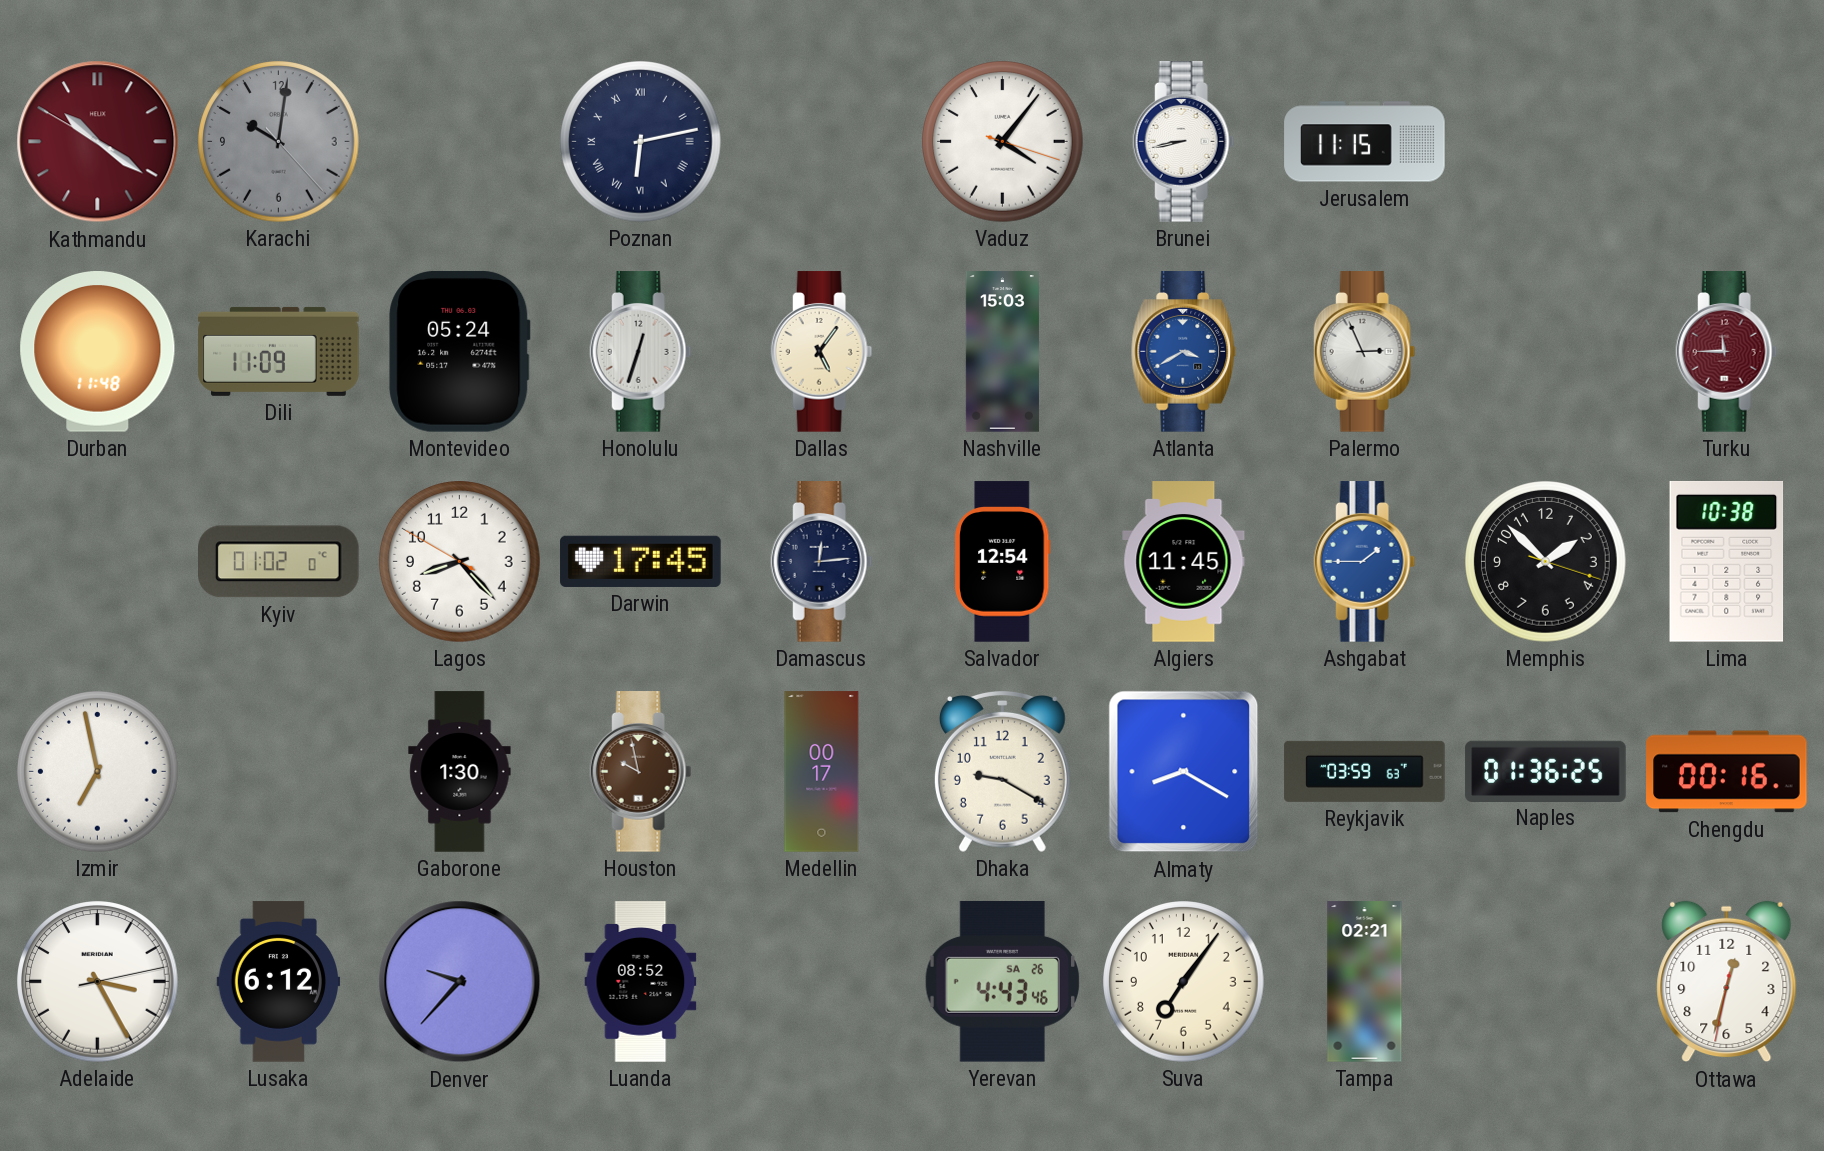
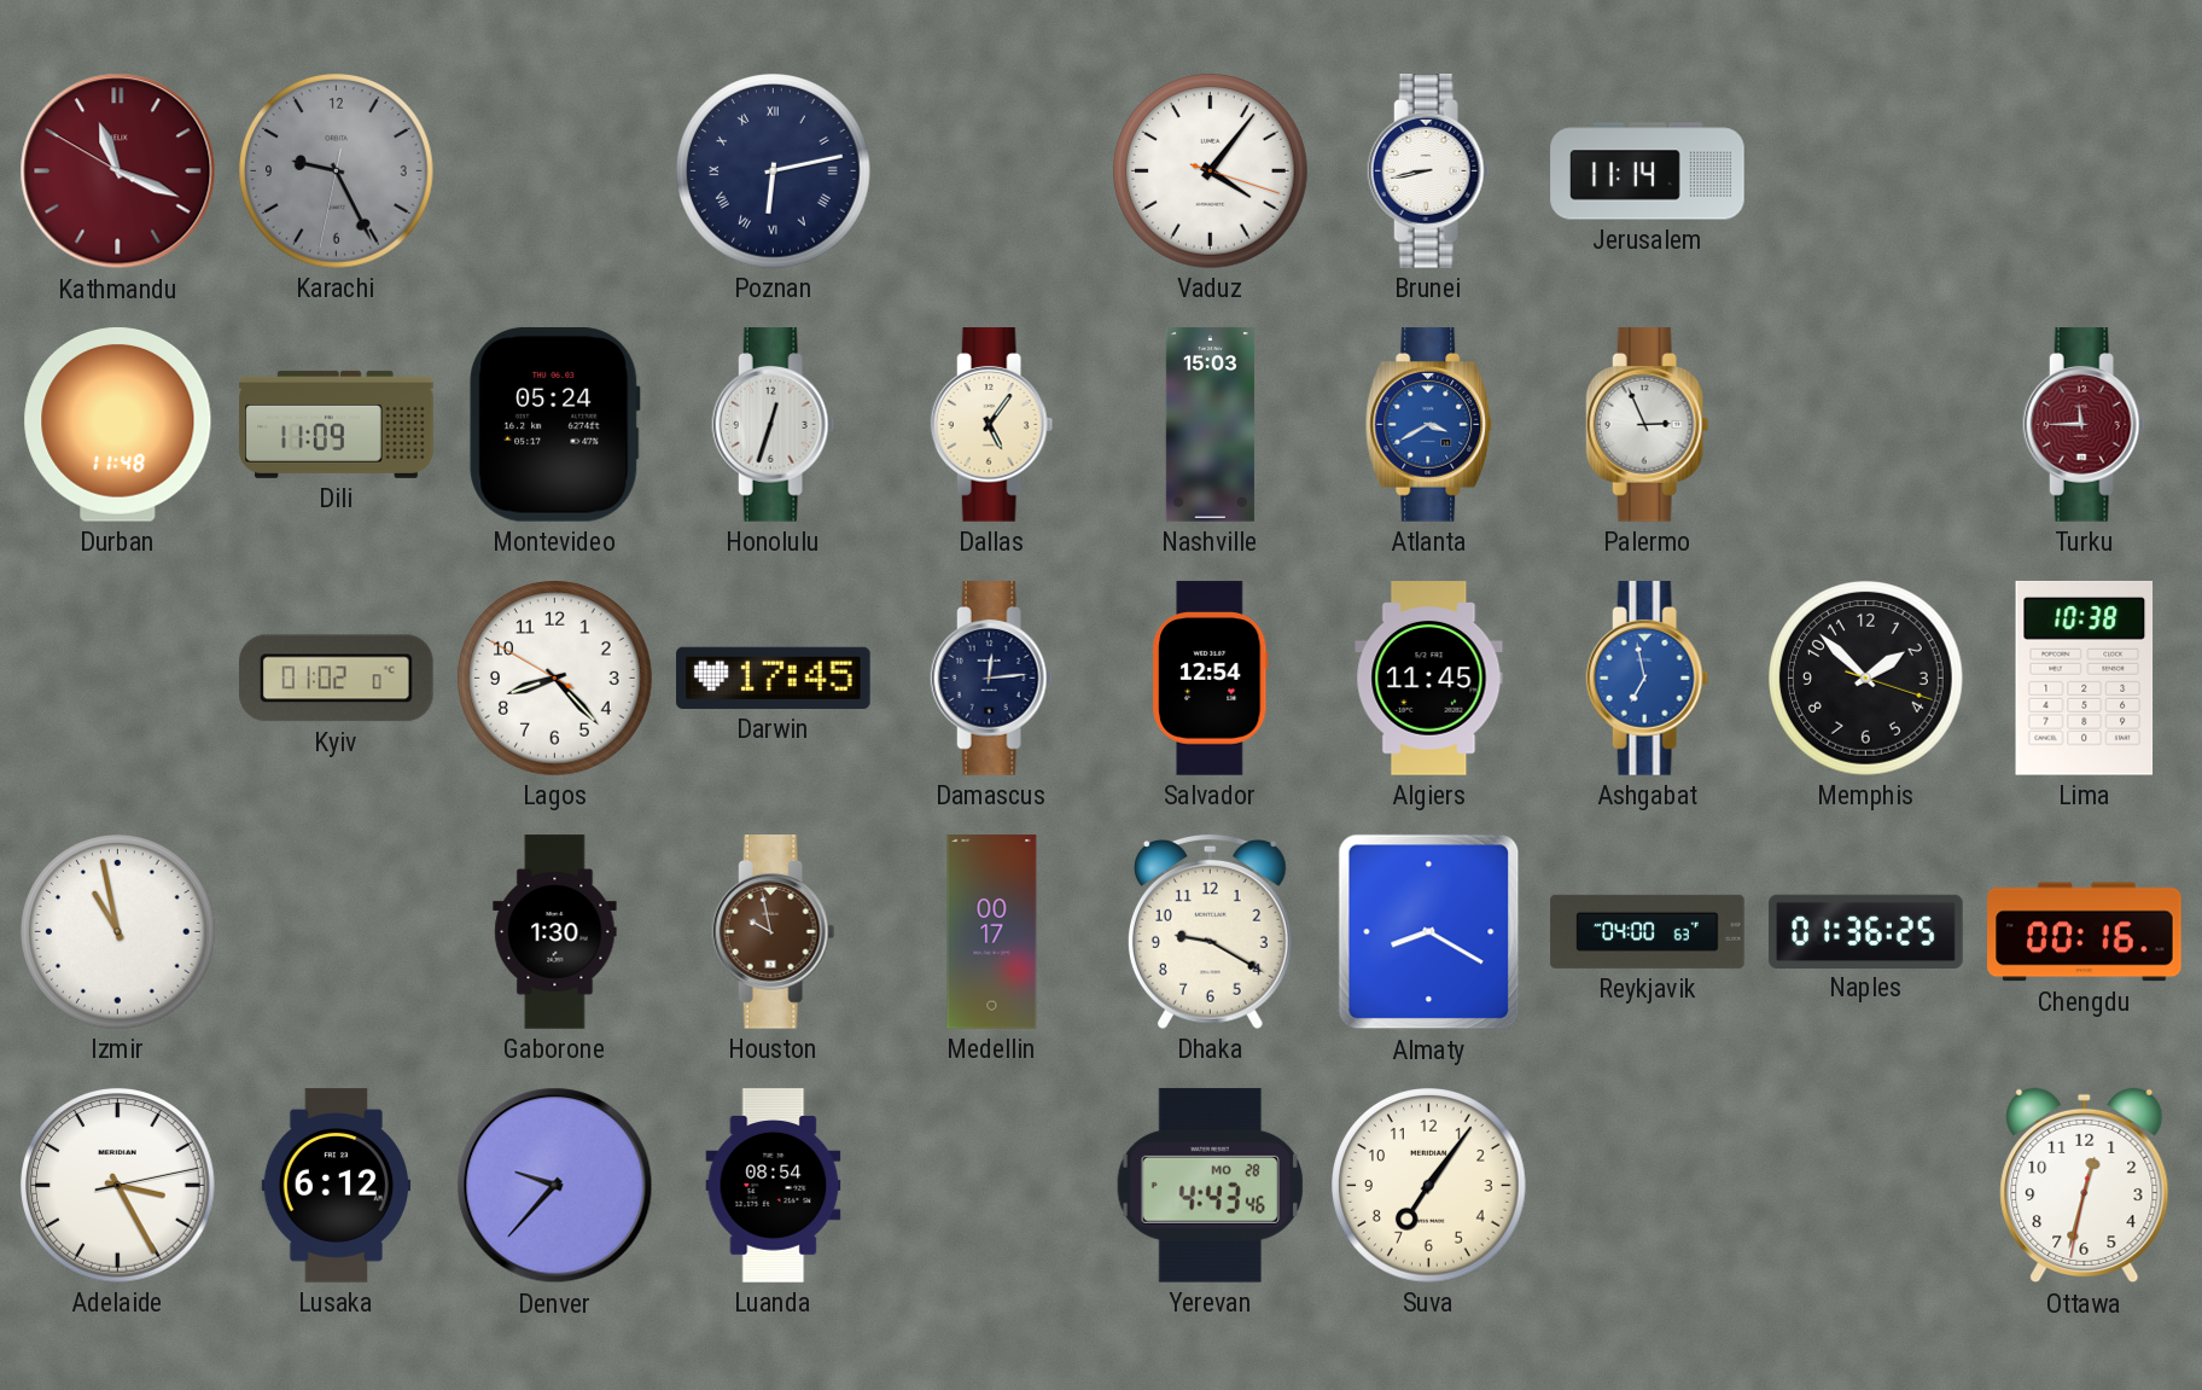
Kathmandu: 10:20 -> 11:18 (118, 171)
Karachi: 10:01 -> 9:25 (337, 171)
Jerusalem: 11:15 -> 11:14 (1648, 171)
Ashgabat: 1:45 -> 6:58 (1648, 679)
Izmir: 6:58 -> 10:58 (118, 932)
Reykjavik: 03:59 -> 04:00 (1648, 931)
Luanda: 08:52 -> 08:54 (774, 1186)
Yerevan date: SA 26 -> MO 28 (1210, 1186)
Tampa: 02:21 -> none (1365, 982)
